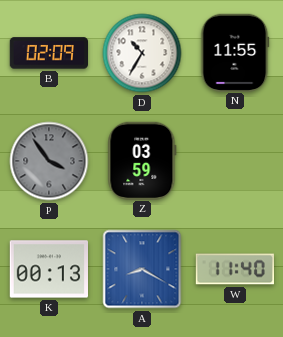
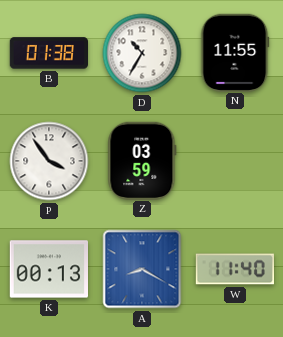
B: 02:09 -> 01:38 (48, 53)
P dial: grey -> white (49, 161)
